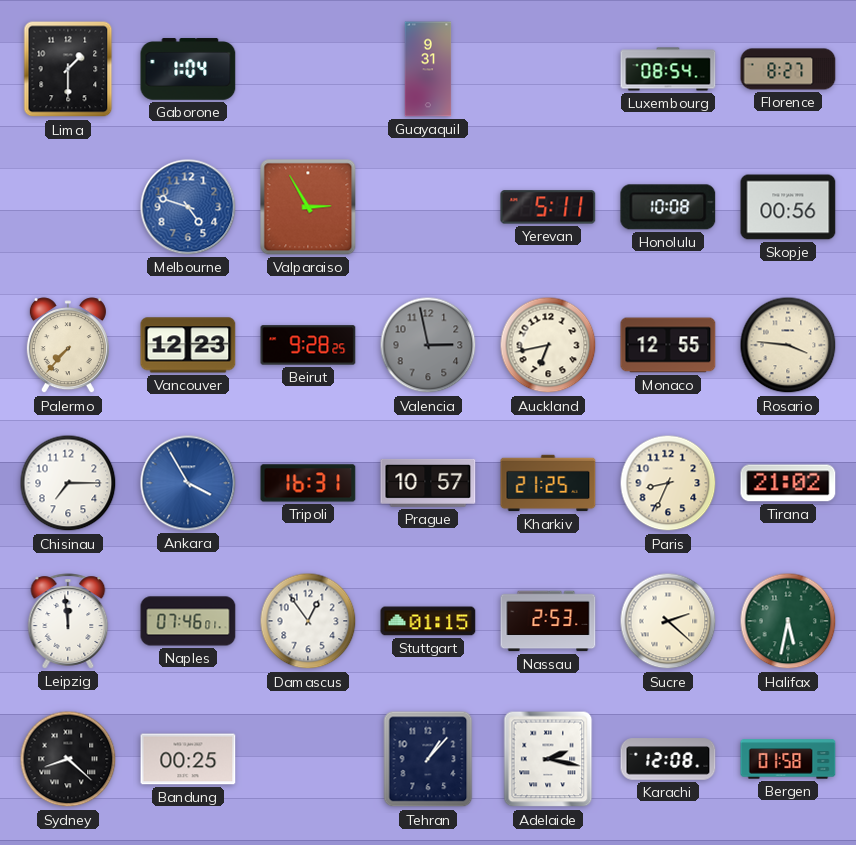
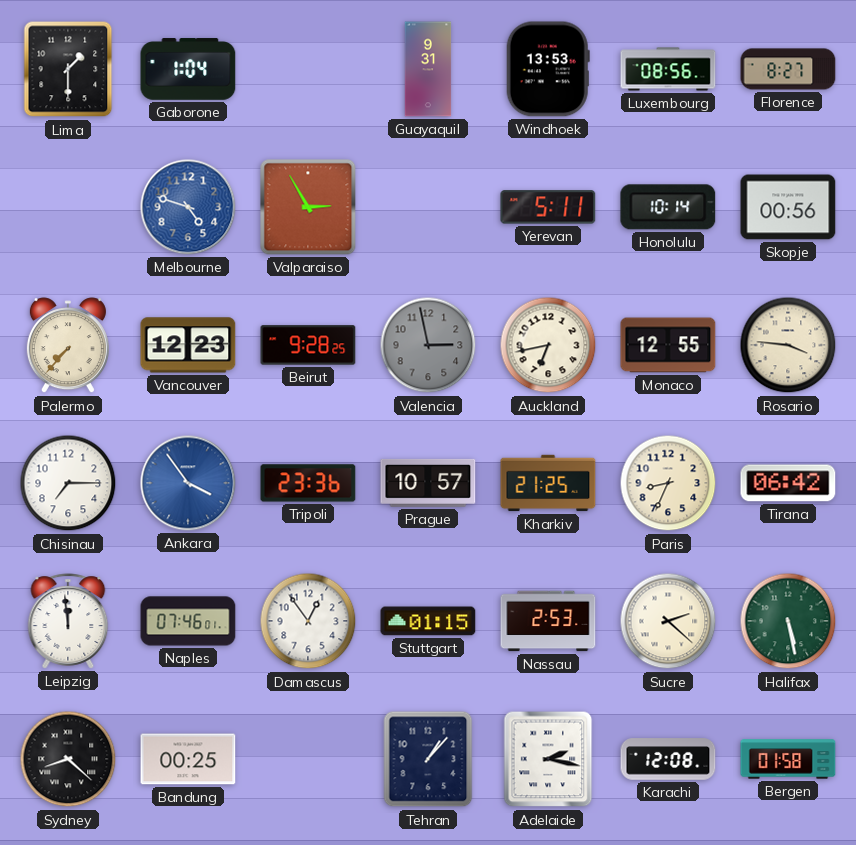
Windhoek: none -> 13:53 (548, 69)
Luxembourg: 08:54 -> 08:56 (668, 69)
Honolulu: 10:08 -> 10:14 (668, 207)
Ankara: 3:55 -> 3:54 (188, 483)
Tripoli: 16:31 -> 23:36 (308, 483)
Tirana: 21:02 -> 06:42 (788, 483)
Halifax: 5:32 -> 5:28 (788, 621)
